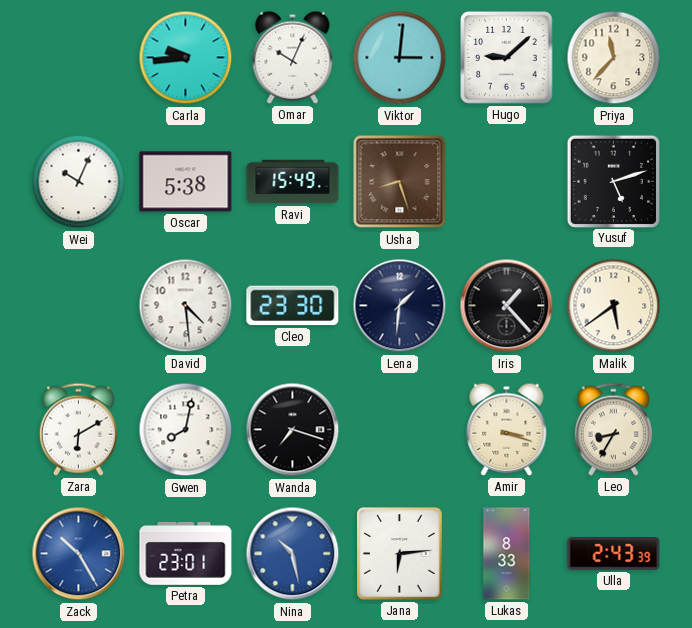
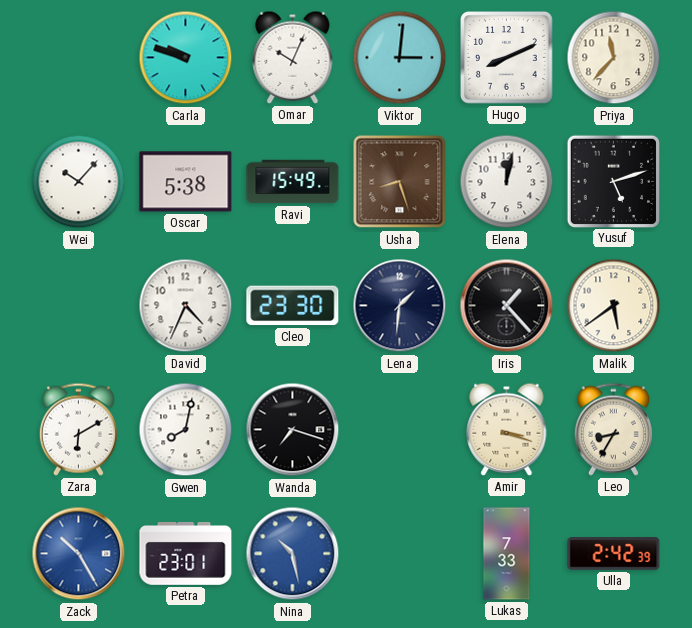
Carla: 9:44 -> 9:48 (186, 58)
Hugo: 9:08 -> 8:11 (507, 58)
Wei: 10:04 -> 10:07 (79, 182)
Elena: none -> 12:02 (507, 182)
David: 4:29 -> 4:34 (186, 306)
Jana: 6:14 -> none (400, 554)
Lukas: 8:33 -> 7:33 (507, 554)
Ulla: 2:43 -> 2:42 (614, 554)
